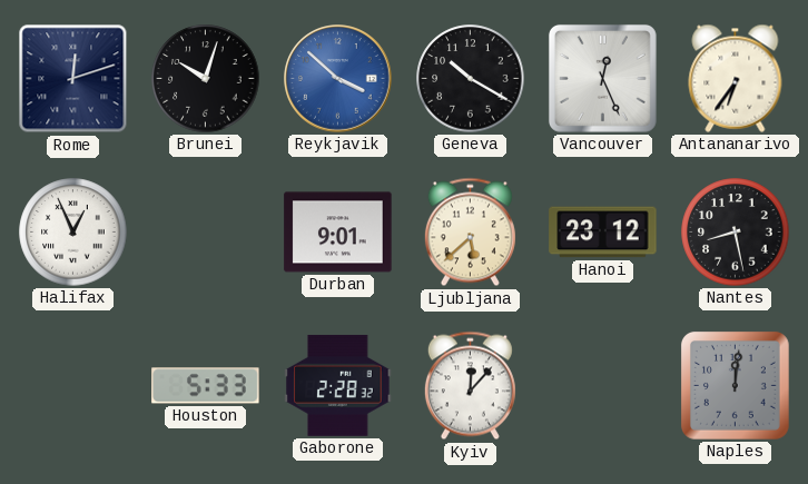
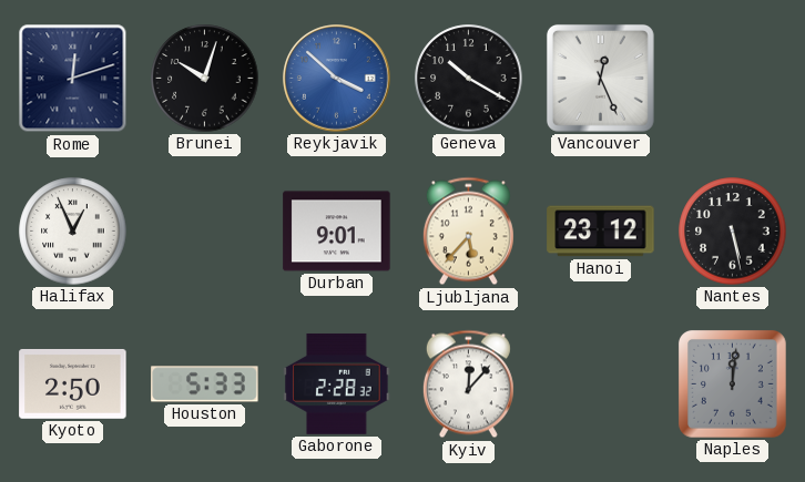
Antananarivo: 6:36 -> none (736, 78)
Ljubljana: 5:38 -> 5:37 (468, 232)
Nantes: 8:28 -> 5:28 (733, 232)
Kyoto: none -> 2:50 (73, 383)
